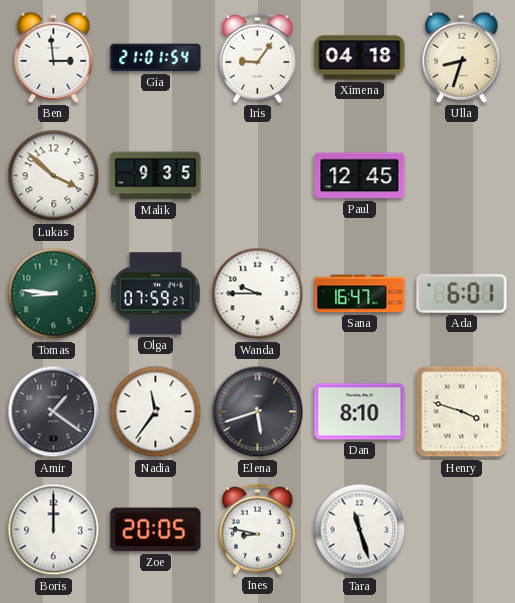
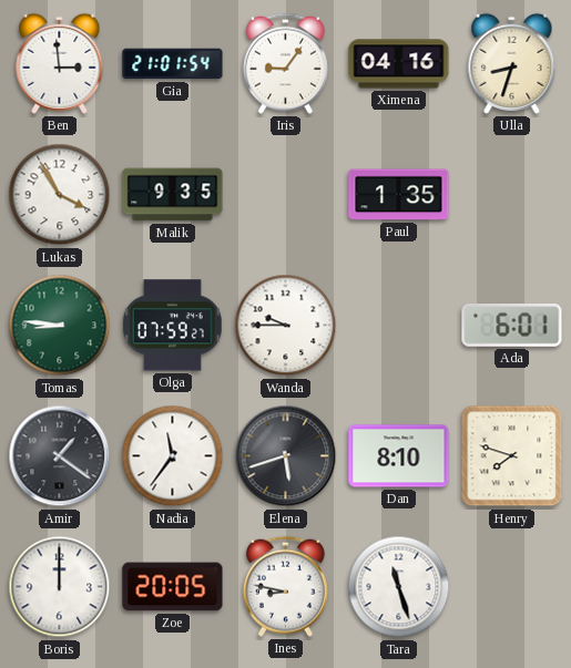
Ximena: 04:18 -> 04:16 (399, 64)
Lukas: 3:52 -> 3:55 (60, 195)
Paul: 12:45 -> 1:35 (399, 195)
Sana: 16:47 -> none (360, 294)
Henry: 3:48 -> 7:48 (512, 456)
